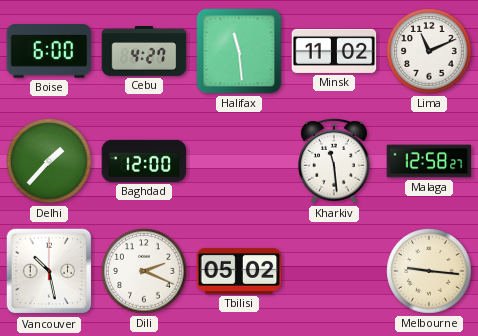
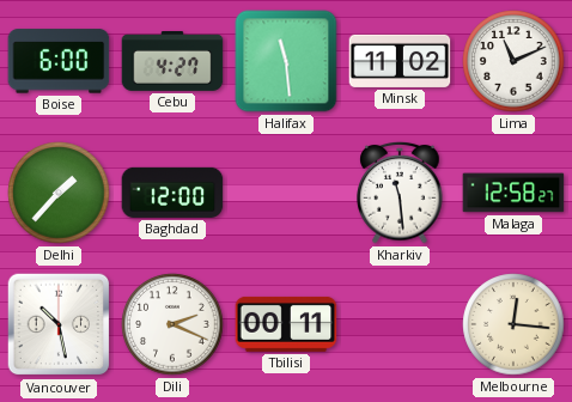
Tbilisi: 05:02 -> 00:11 (286, 324)
Melbourne: 9:16 -> 12:16 (513, 324)
